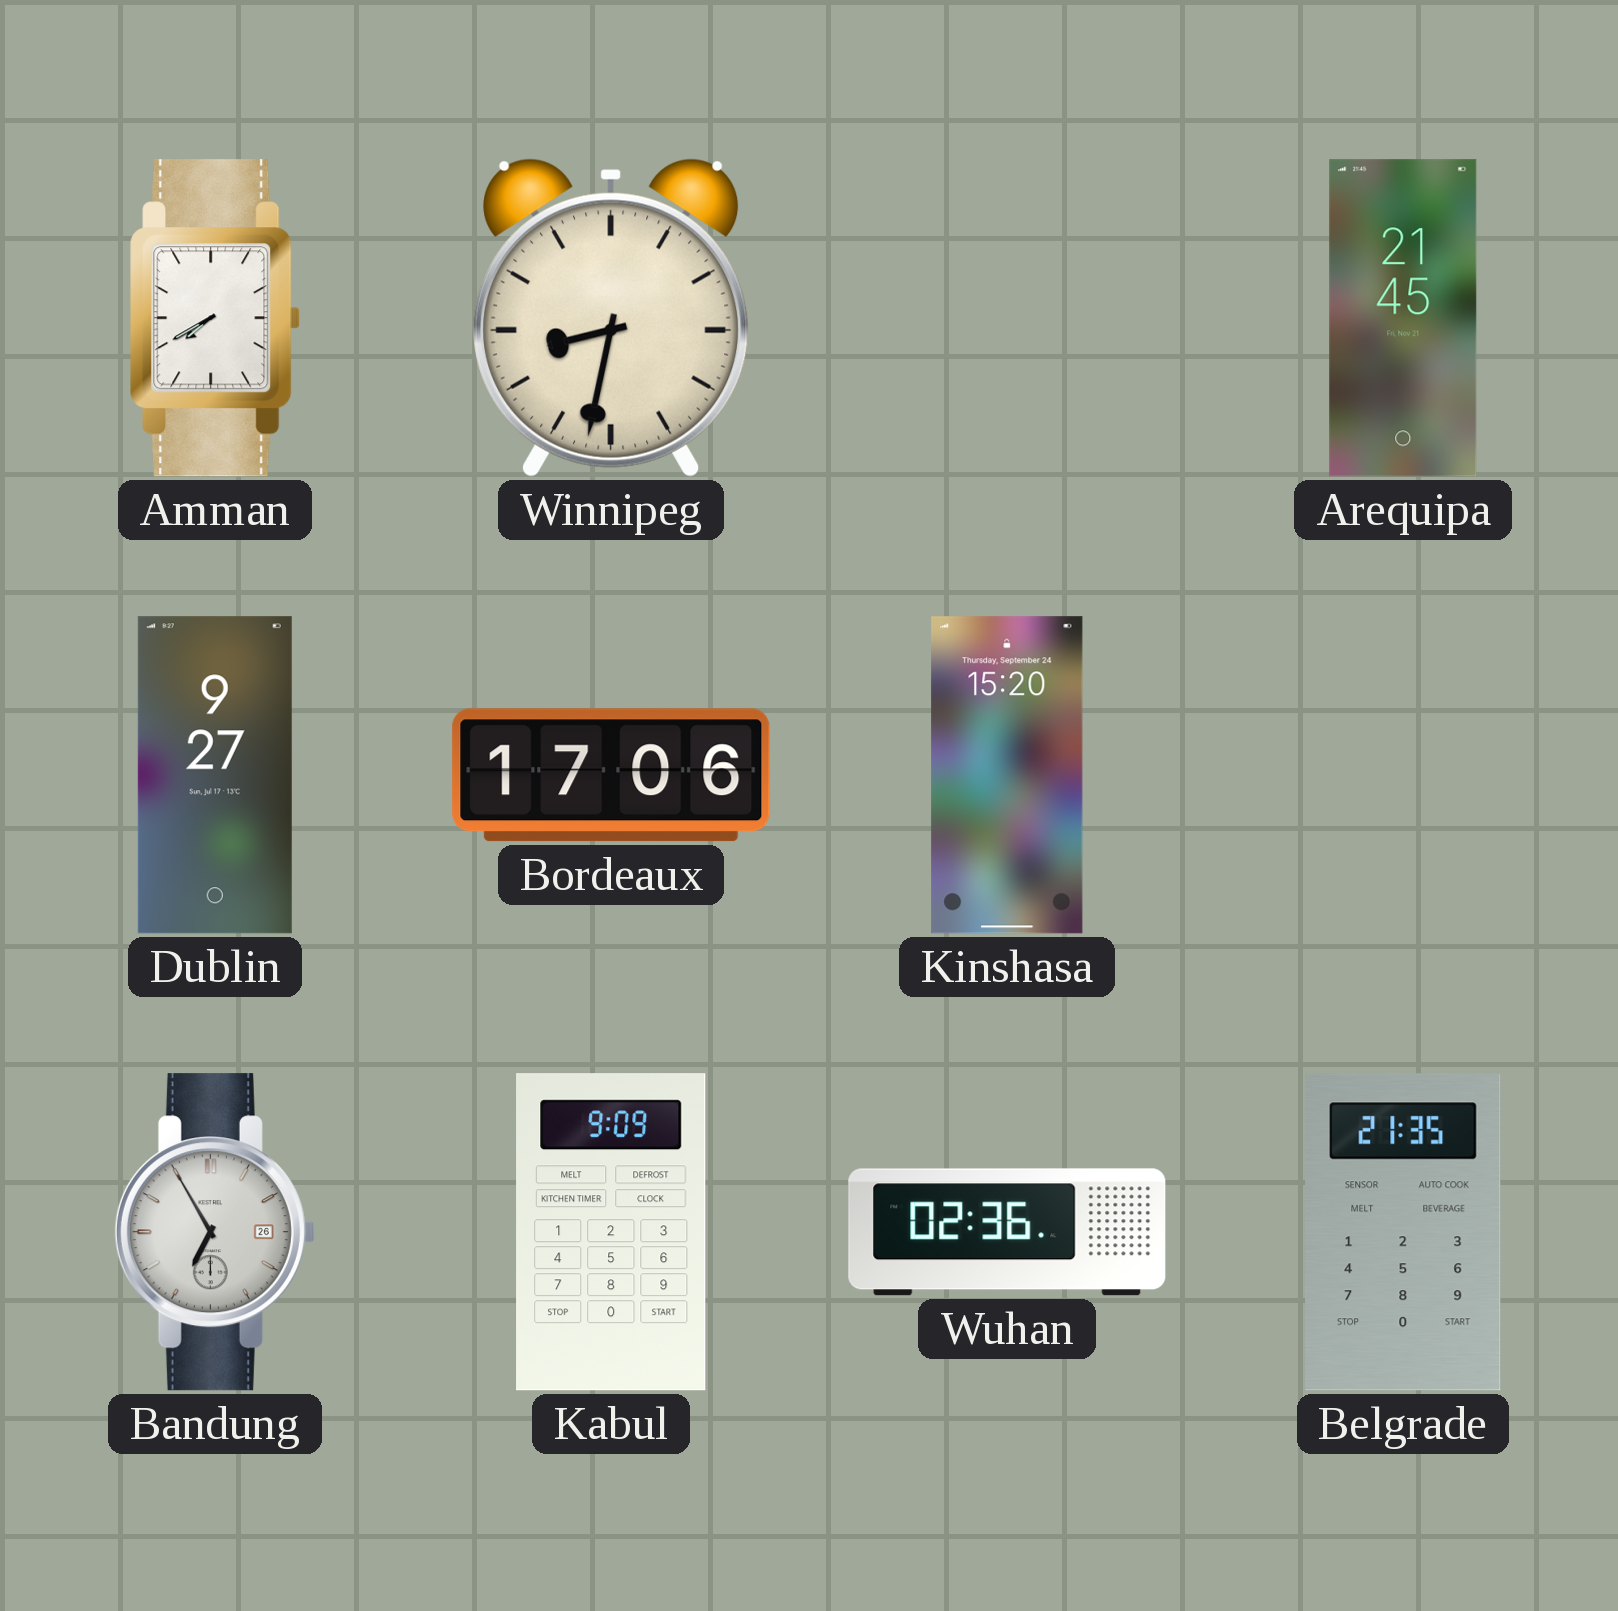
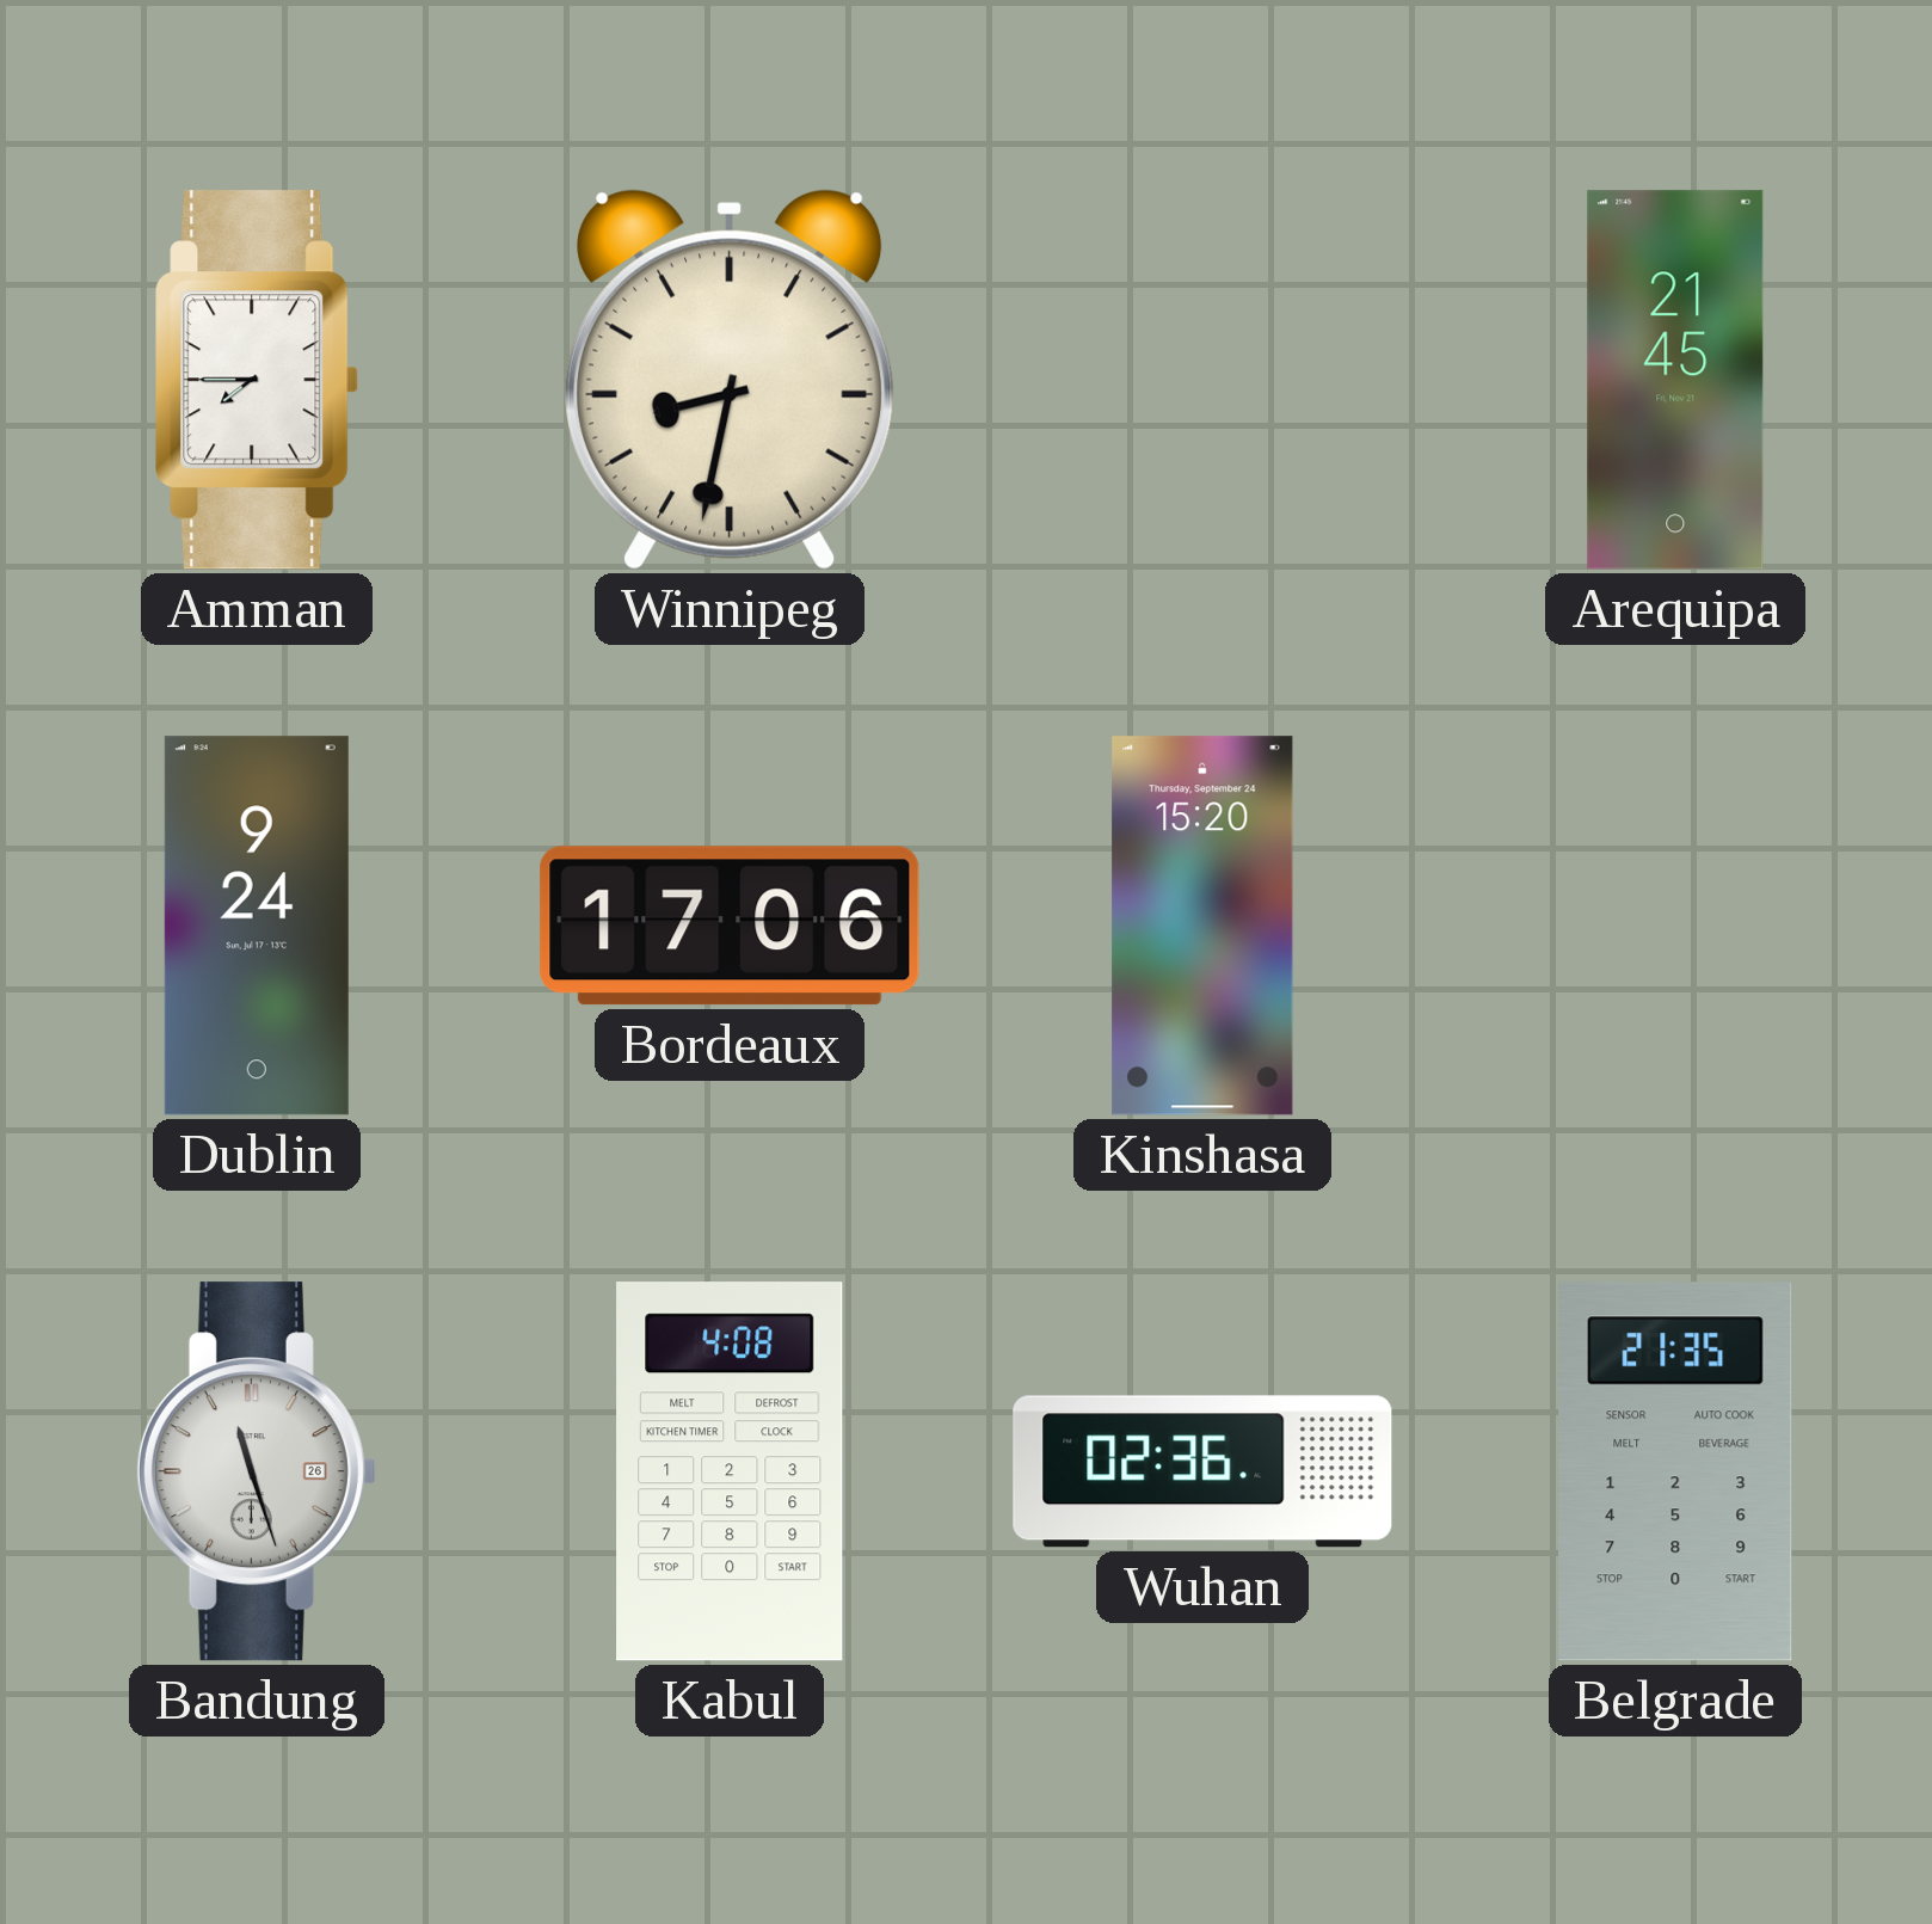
Amman: 7:40 -> 7:45 (258, 380)
Dublin: 9:27 -> 9:24 (257, 926)
Bandung: 6:55 -> 11:27 (257, 1471)
Kabul: 9:09 -> 4:08 (730, 1471)
